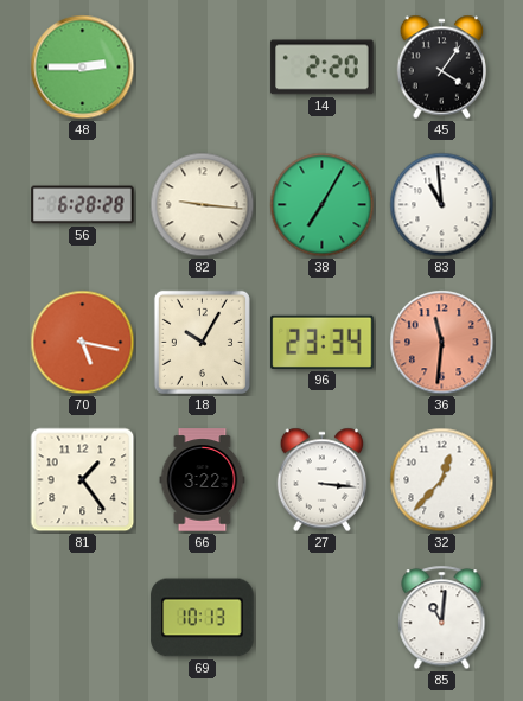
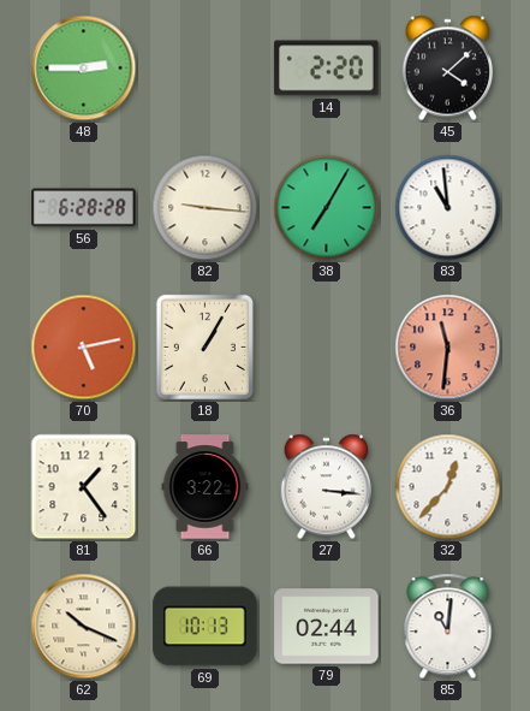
45: 4:06 -> 4:08 (448, 69)
70: 5:17 -> 5:13 (84, 348)
18: 10:05 -> 1:05 (204, 346)
96: 23:34 -> none (323, 342)
62: none -> 10:19 (84, 627)
79: none -> 02:44 (327, 627)
